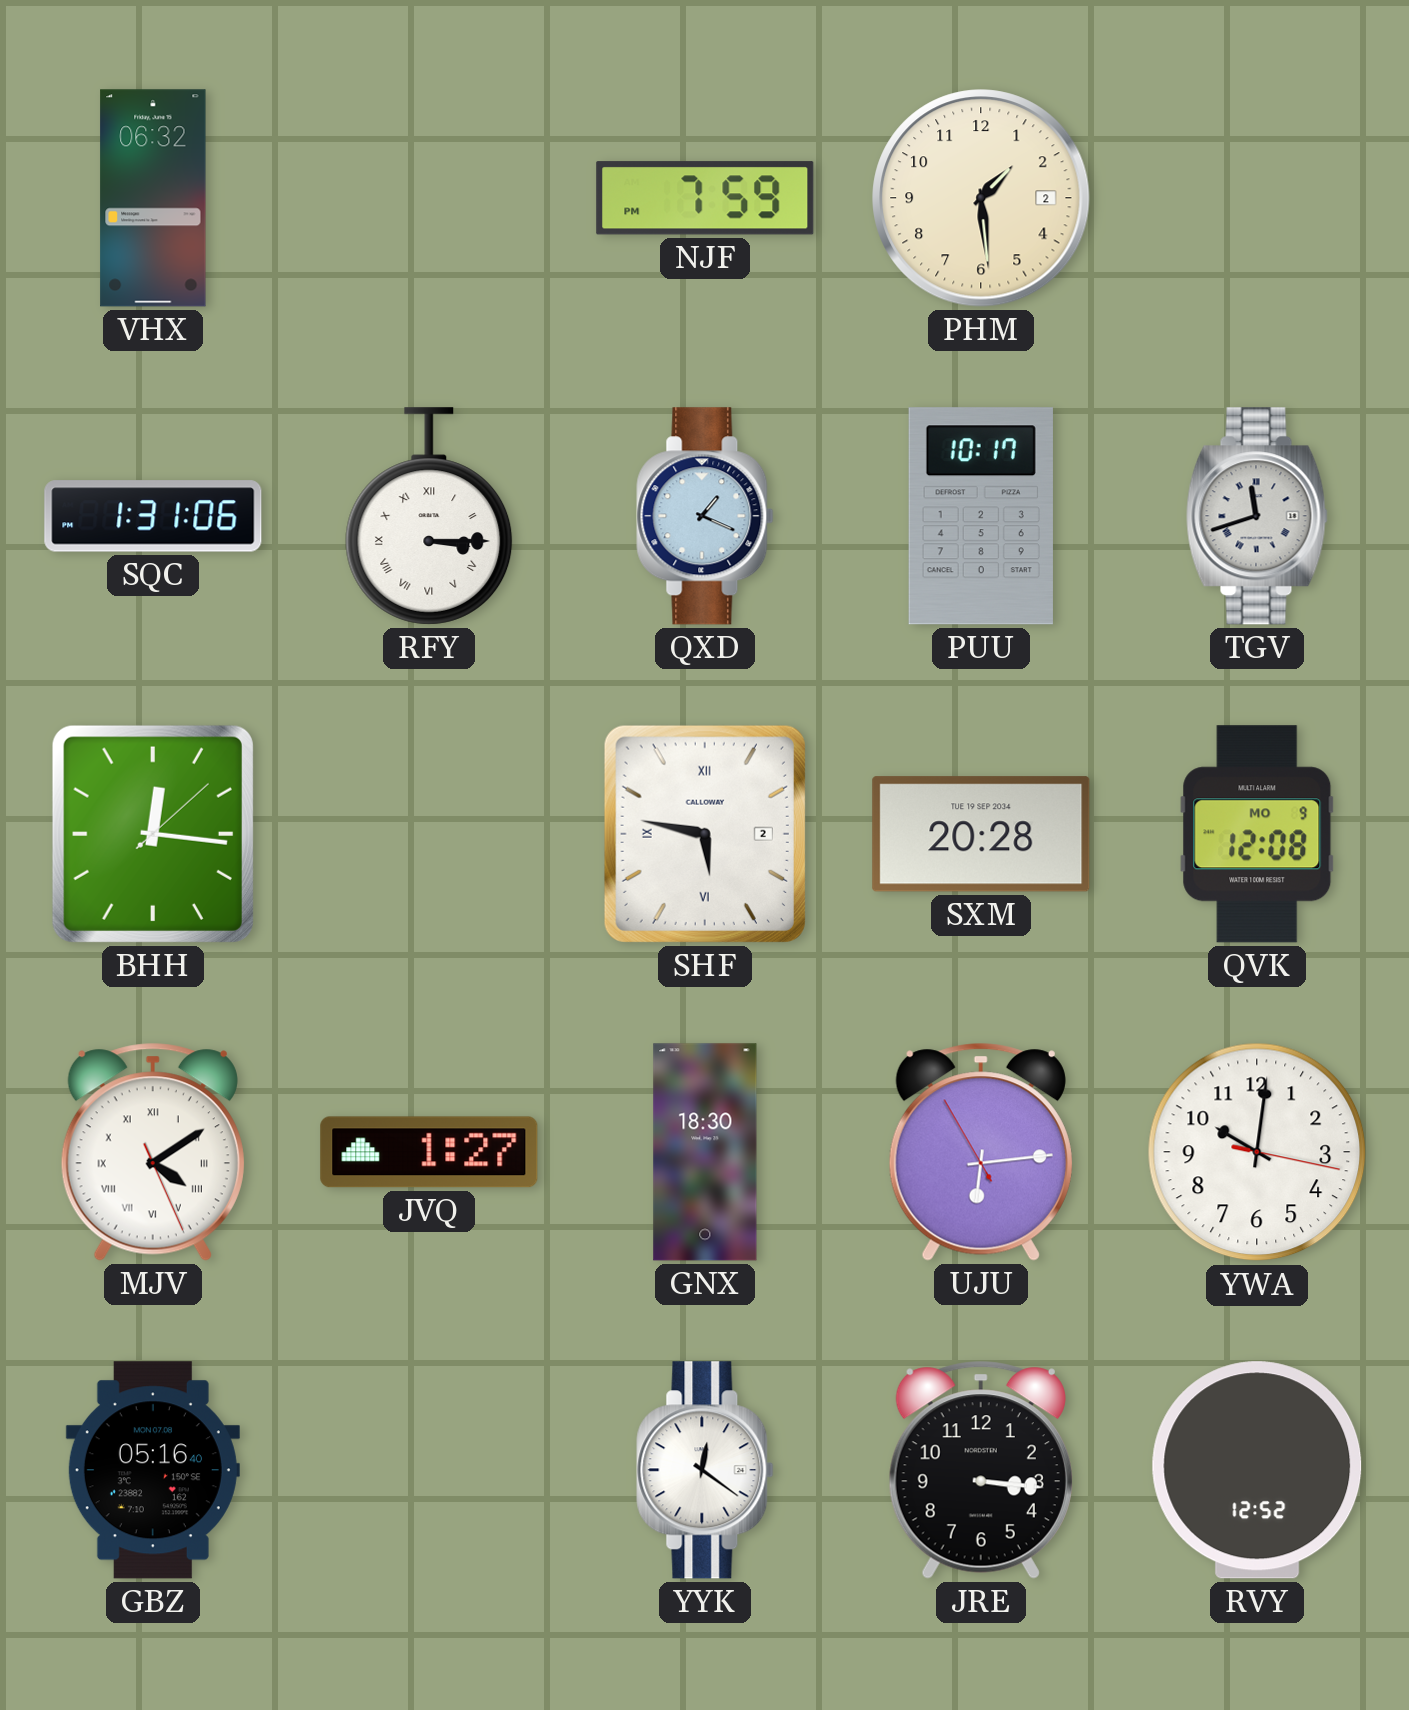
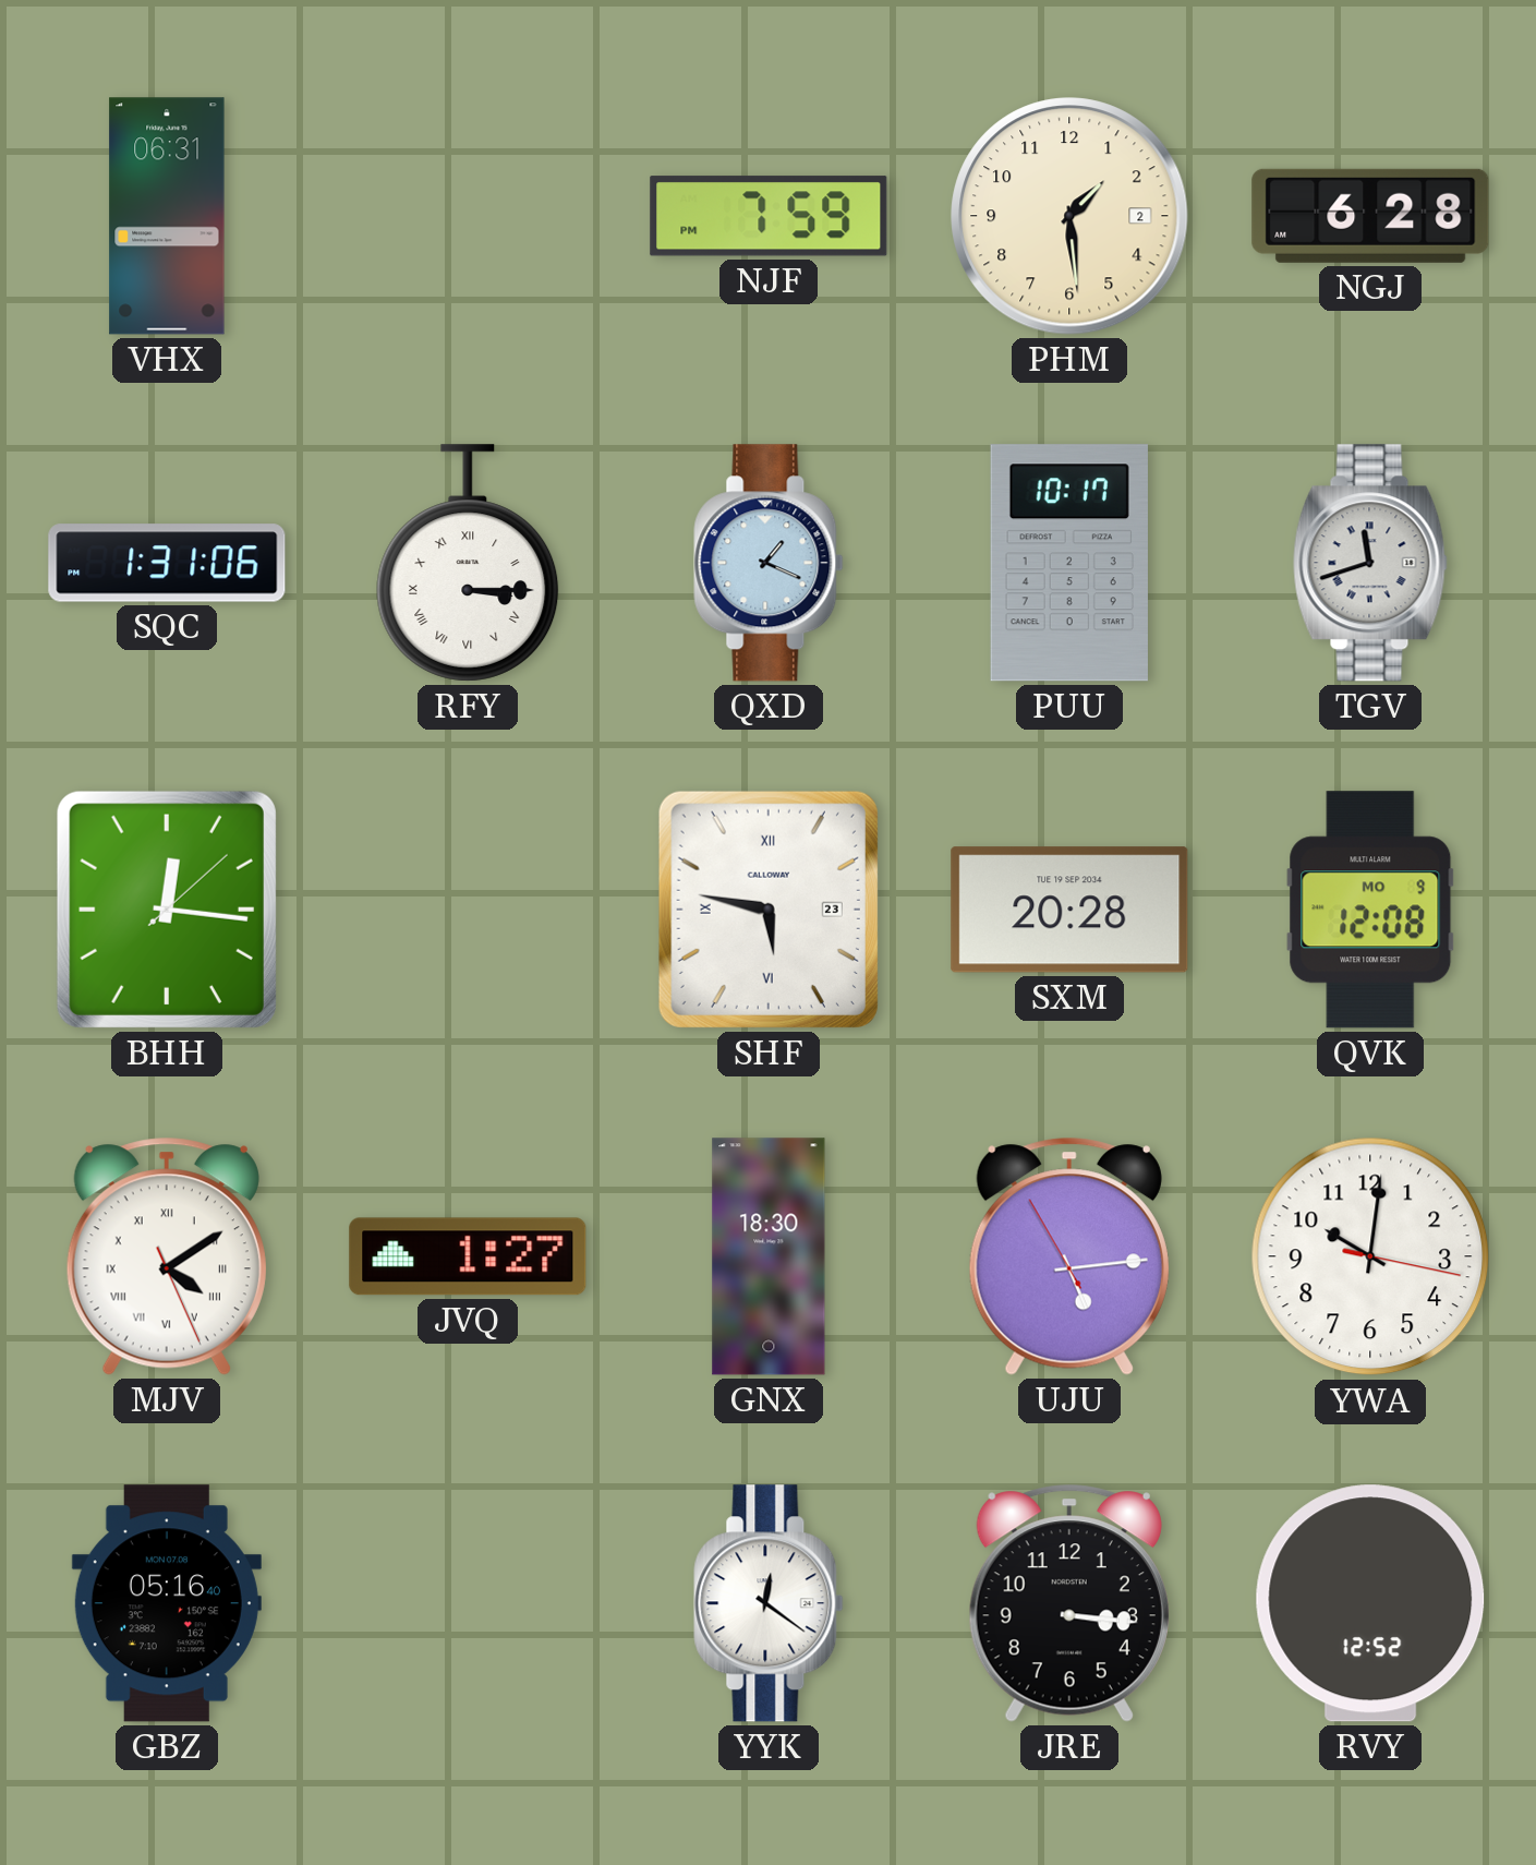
VHX: 06:32 -> 06:31 (167, 216)
NGJ: none -> 6:28 (1370, 216)
SHF date: 2 -> 23 (769, 910)
UJU: 6:13 -> 5:13 (1069, 1256)
